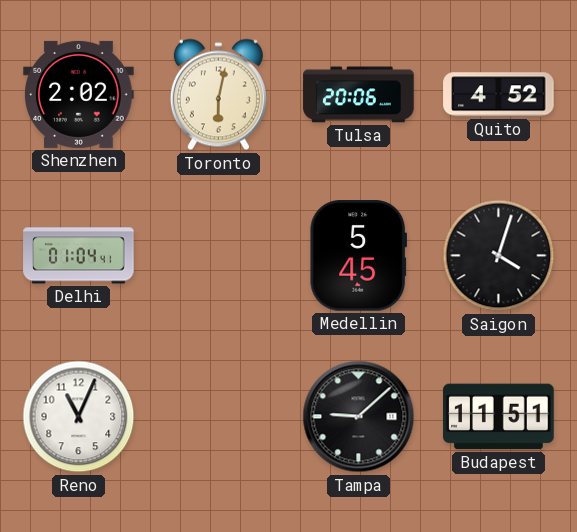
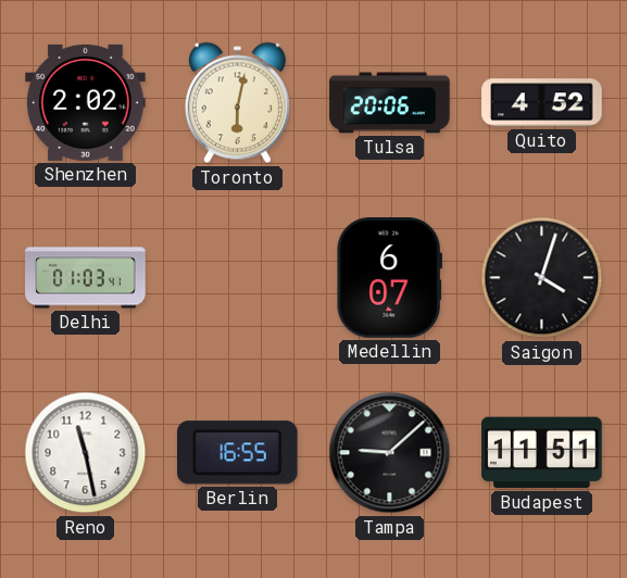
Delhi: 01:04 -> 01:03 (86, 278)
Medellin: 5:45 -> 6:07 (389, 278)
Reno: 11:04 -> 11:28 (86, 453)
Berlin: none -> 16:55 (237, 453)
